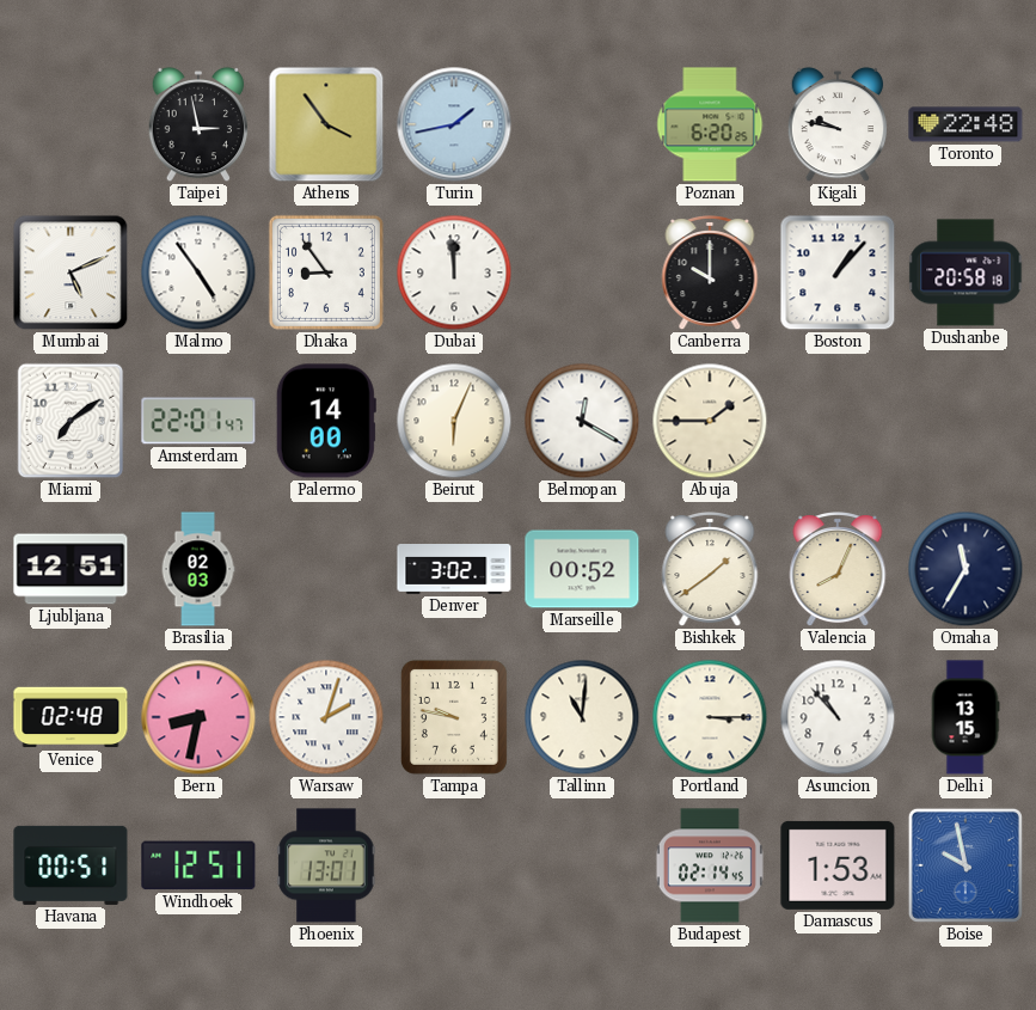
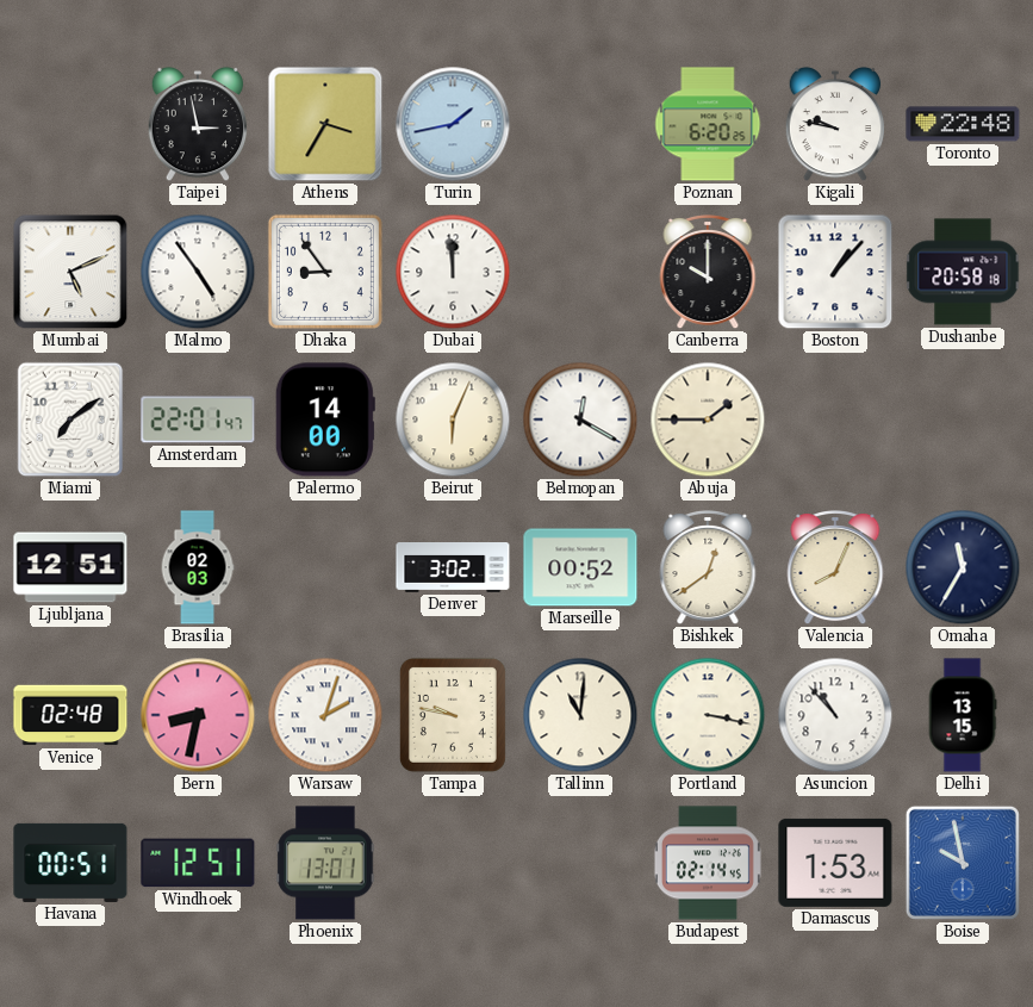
Athens: 3:54 -> 3:35 (325, 124)
Bishkek: 1:39 -> 12:39 (708, 568)
Portland: 3:15 -> 3:17 (708, 715)
